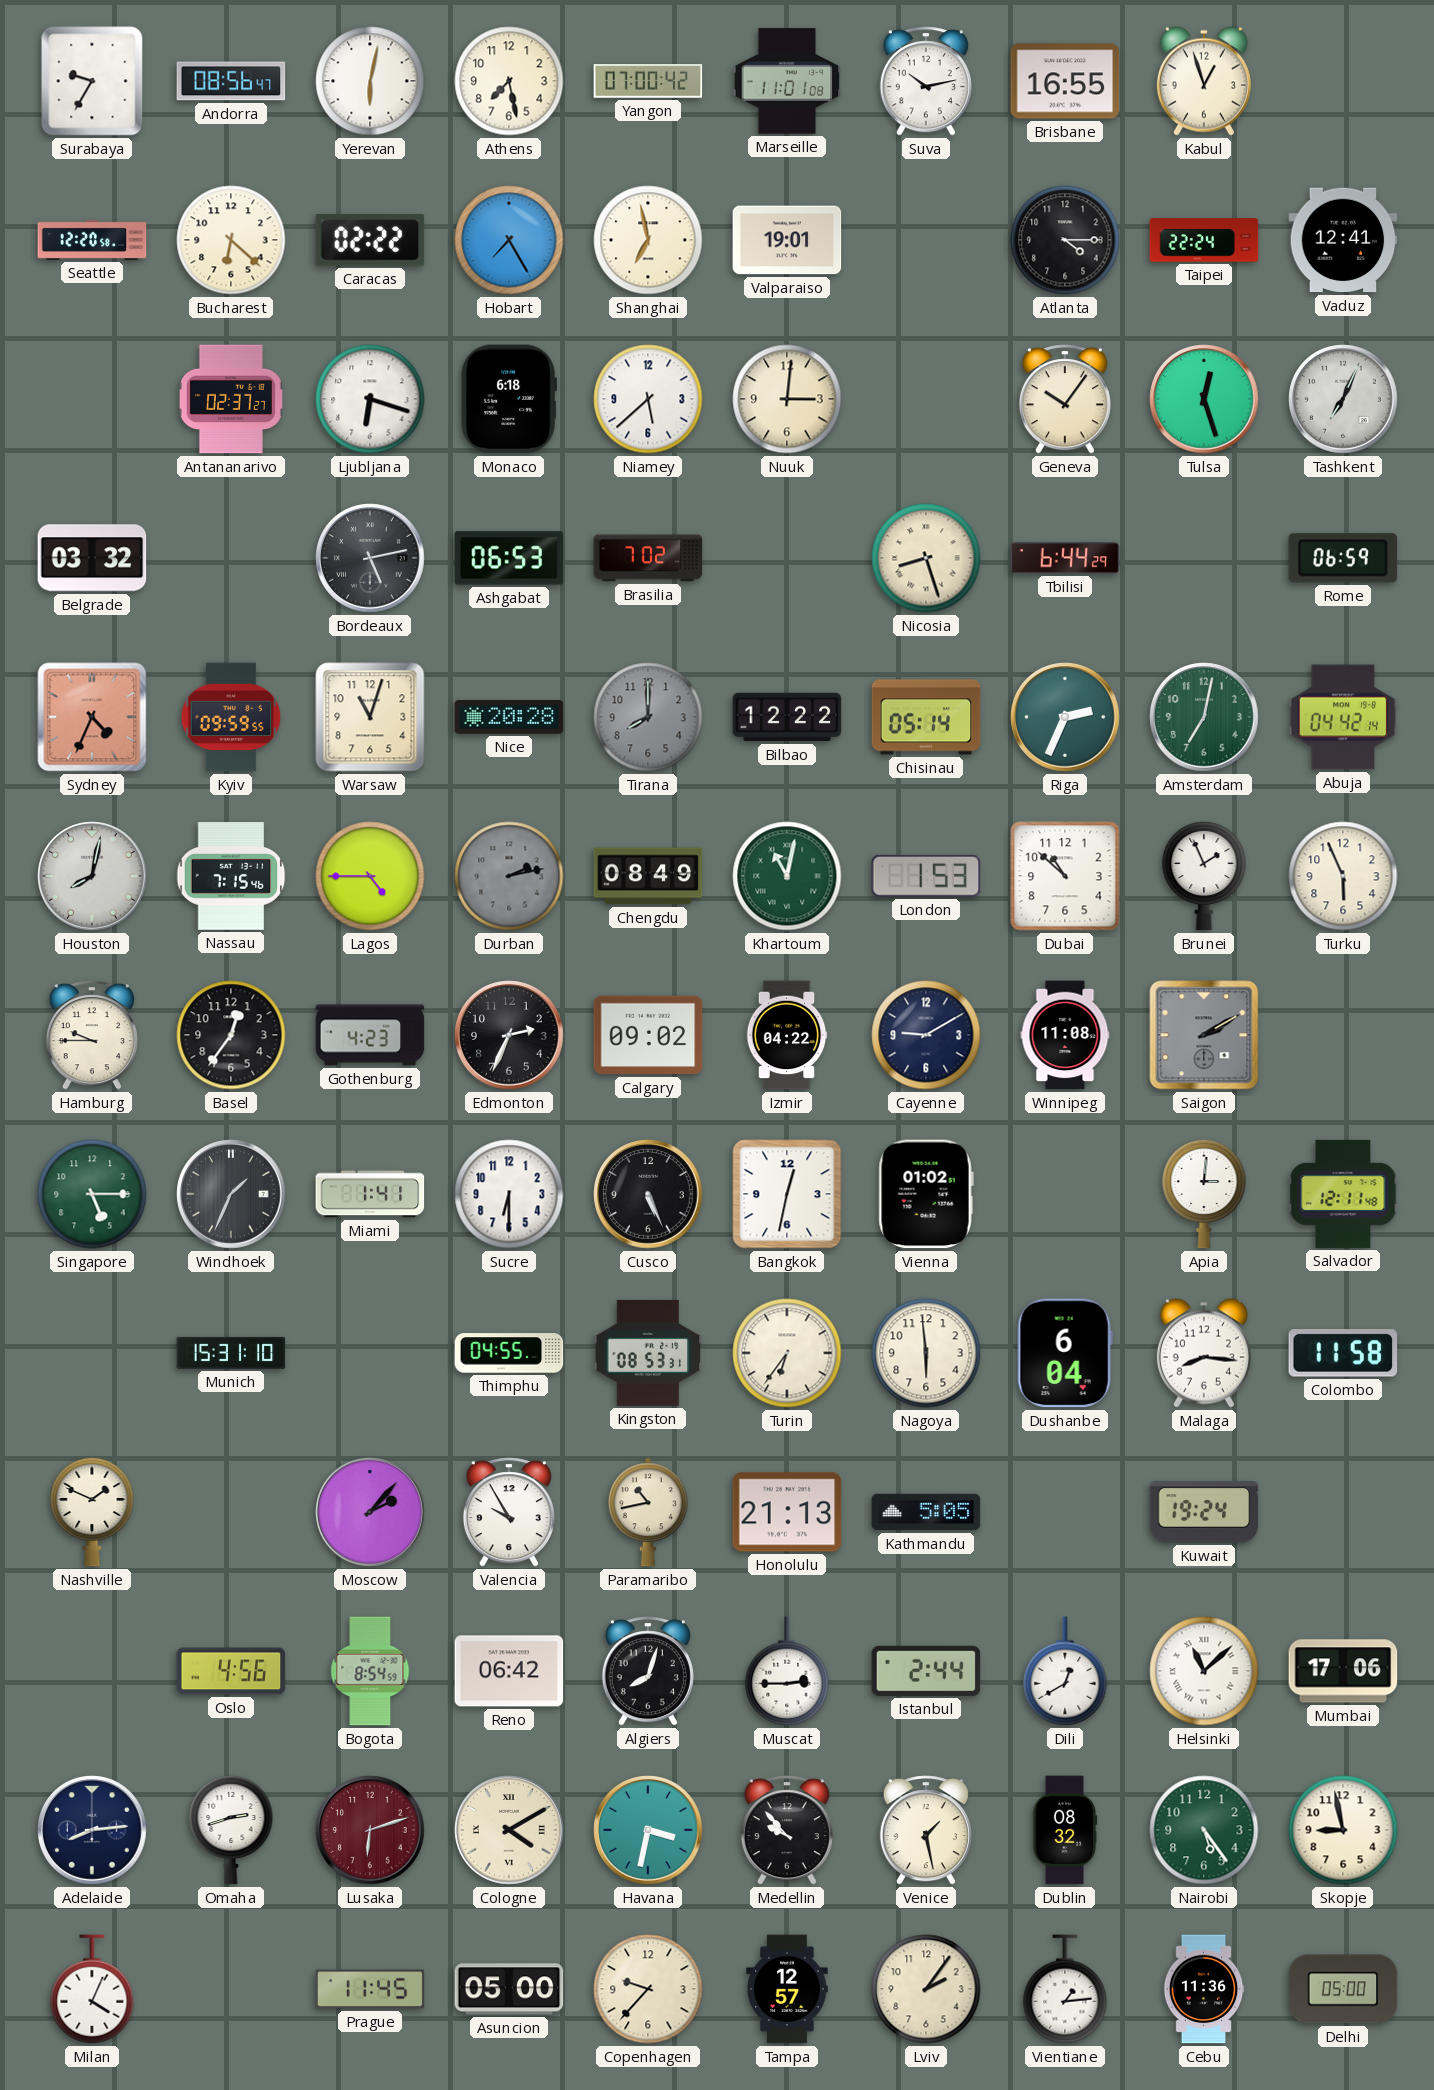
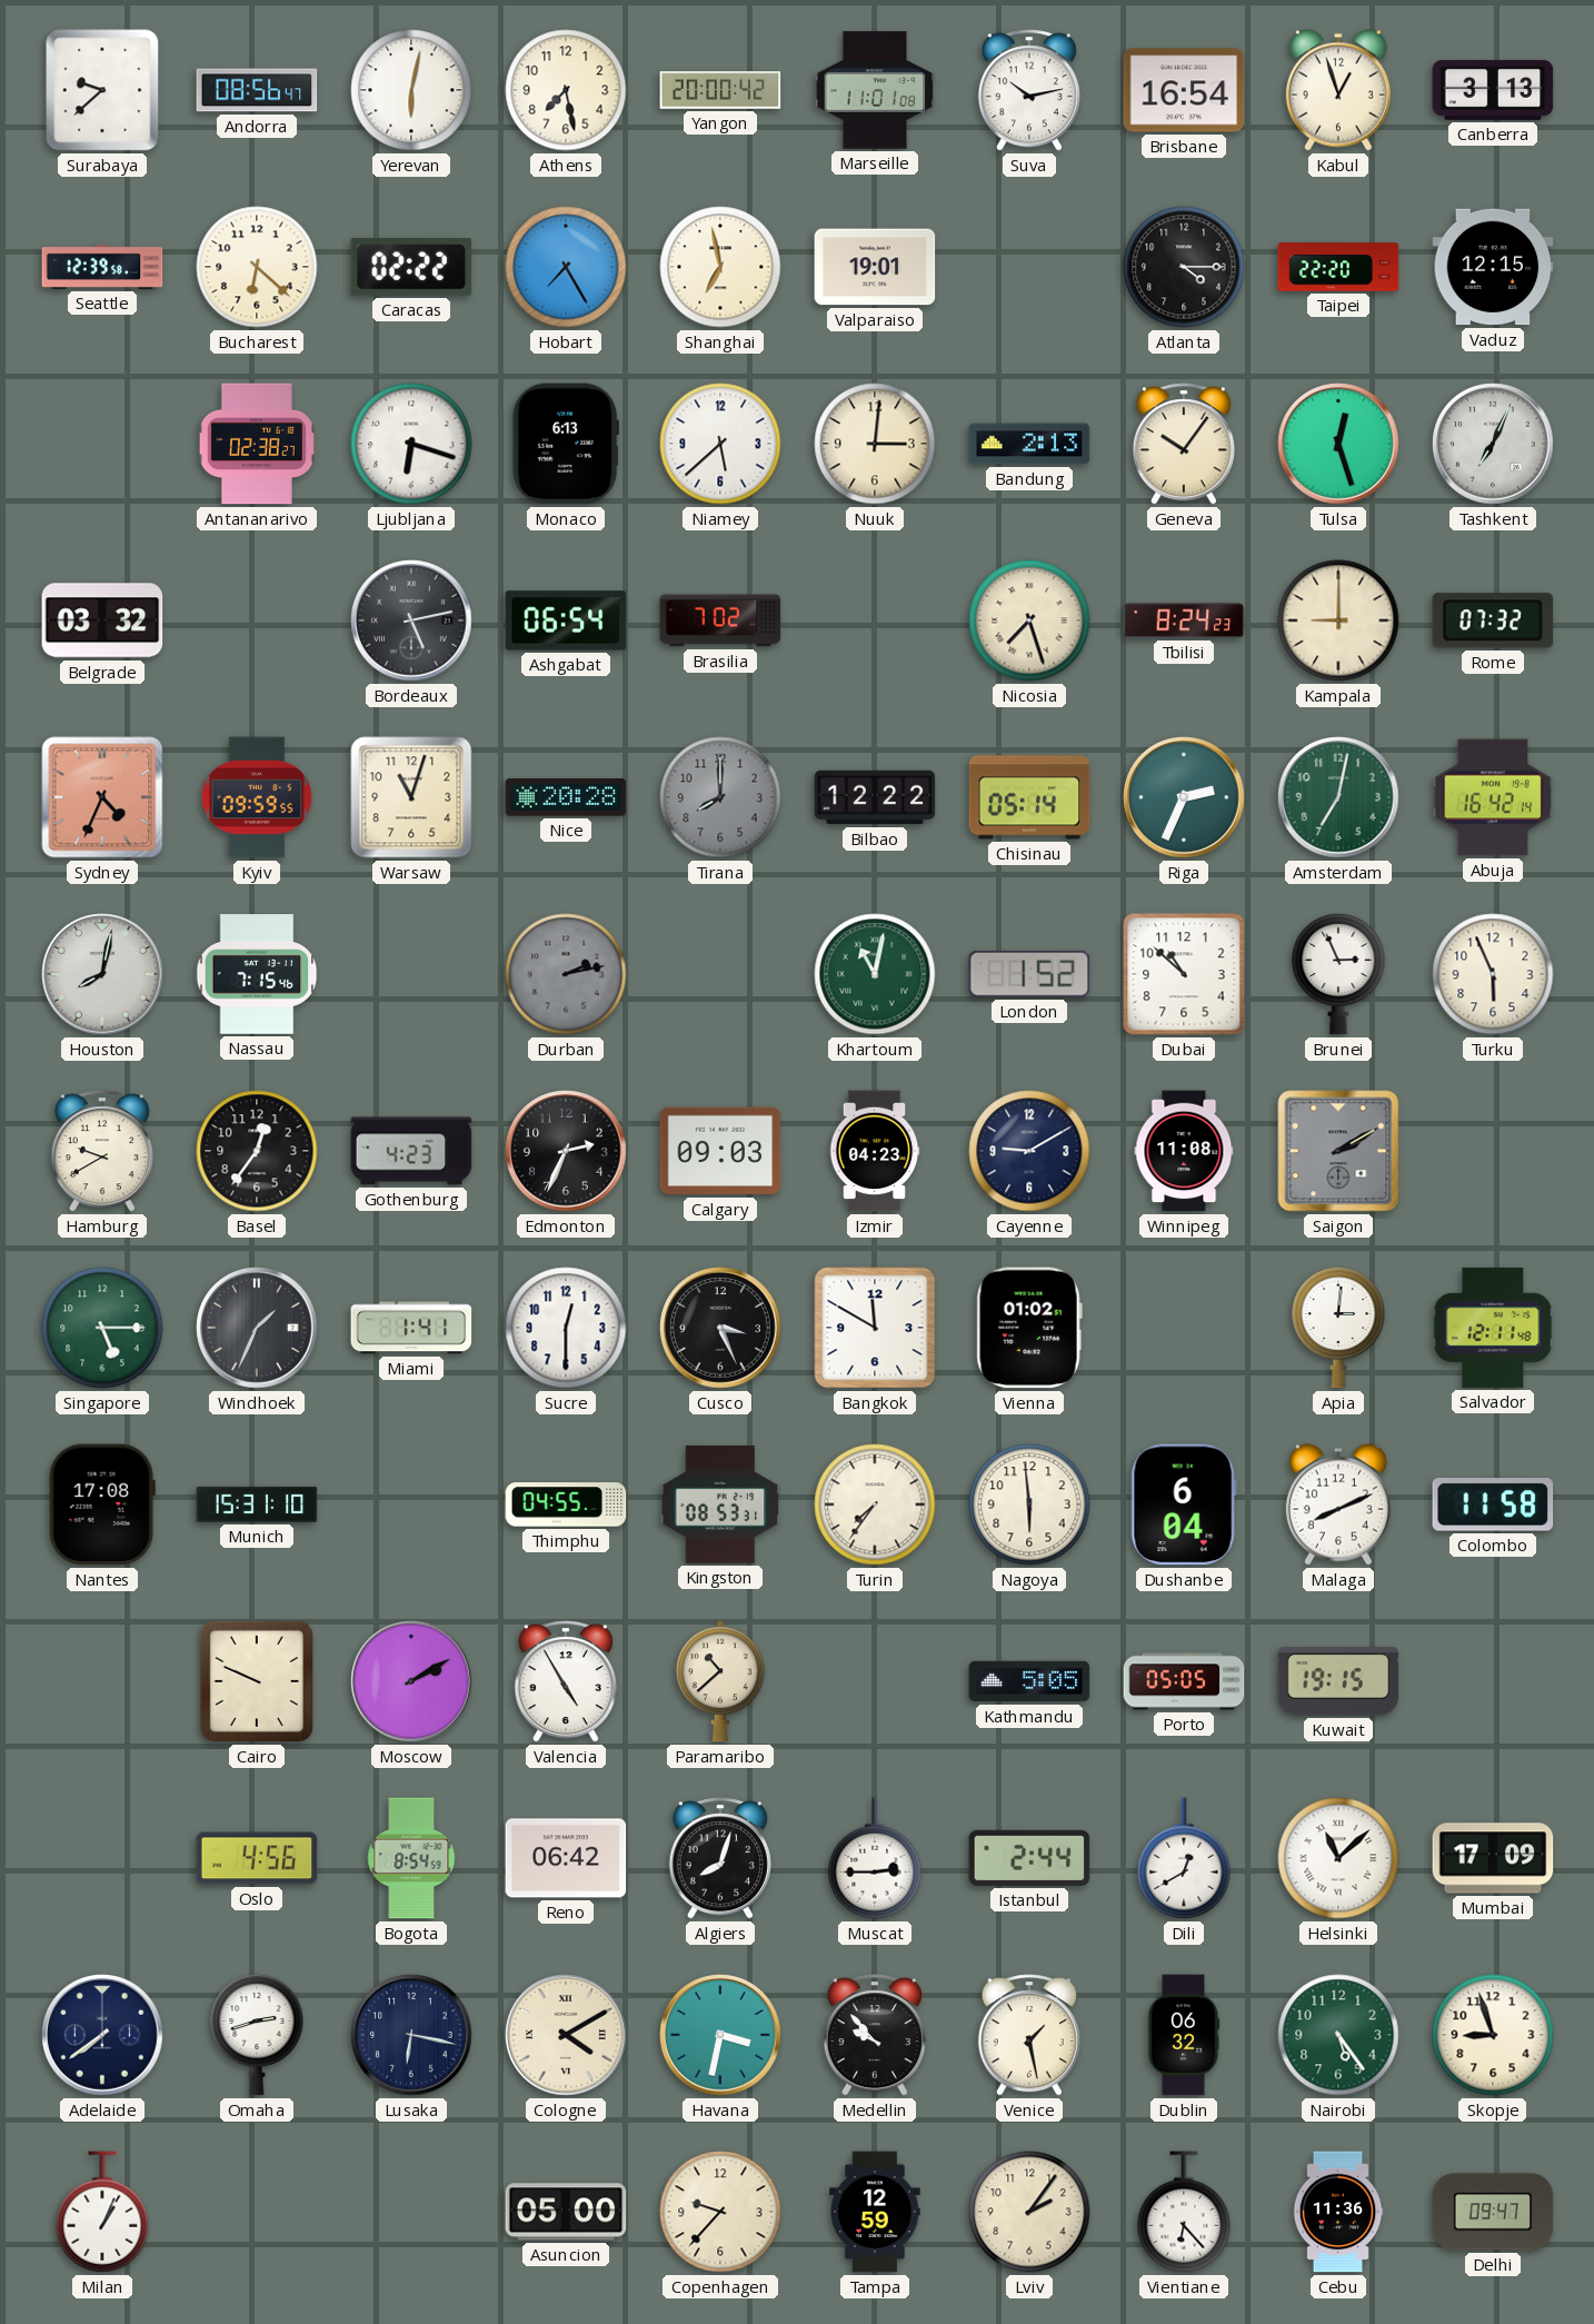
Surabaya: 9:35 -> 9:38 (102, 90)
Yangon: 07:00 -> 20:00 (720, 91)
Brisbane: 16:55 -> 16:54 (1184, 90)
Canberra: none -> 3:13 (1493, 90)
Seattle: 12:20 -> 12:39 (102, 267)
Taipei: 22:24 -> 22:20 (1338, 267)
Vaduz: 12:41 -> 12:15 (1493, 267)
Antananarivo: 02:37 -> 02:38 (257, 444)
Monaco: 6:18 -> 6:13 (566, 444)
Bandung: none -> 2:13 (1029, 444)
Ashgabat: 06:53 -> 06:54 (566, 620)
Nicosia: 8:27 -> 7:27 (1029, 620)
Tbilisi: 6:44 -> 8:24 (1184, 620)
Kampala: none -> 9:00 (1338, 620)
Rome: 06:59 -> 07:32 (1493, 620)
Abuja: 04:42 -> 16:42 (1493, 797)
Lagos: 4:45 -> none (370, 876)
Chengdu: 08:49 -> none (648, 876)
London: 1:53 -> 1:52 (1029, 974)
Brunei: 1:56 -> 2:56 (1338, 974)
Hamburg: 9:45 -> 9:40 (102, 1151)
Calgary: 09:02 -> 09:03 (720, 1151)
Izmir: 04:22 -> 04:23 (875, 1151)
Sucre: 6:30 -> 12:30 (566, 1328)
Cusco: 5:26 -> 3:26 (720, 1328)
Bangkok: 12:32 -> 11:50 (875, 1328)
Nantes: none -> 17:08 (102, 1504)
Turin: 6:36 -> 7:36 (875, 1504)
Malaga: 8:16 -> 8:11 (1338, 1504)
Nashville: 1:49 -> none (92, 1512)
Cairo: none -> 9:49 (257, 1681)
Moscow: 2:07 -> 2:10 (411, 1681)
Valencia: 9:55 -> 4:55 (566, 1681)
Paramaribo: 10:43 -> 10:38 (720, 1681)
Honolulu: 21:13 -> none (787, 1512)
Porto: none -> 05:05 (1184, 1681)
Kuwait: 19:24 -> 19:15 (1338, 1681)
Mumbai: 17:06 -> 17:09 (1493, 1858)
Adelaide: 8:14 -> 7:39 (102, 2035)
Lusaka: 6:12 -> 6:17 (411, 2035)
Lusaka dial: burgundy -> navy (411, 2035)
Dublin: 08:32 -> 06:32 (1184, 2035)
Skopje: 8:58 -> 8:57 (1493, 2035)
Milan: 4:04 -> 1:04 (102, 2212)
Prague: 11:45 -> none (370, 1989)
Tampa: 12:57 -> 12:59 (875, 2212)
Vientiane: 1:14 -> 6:23 (1184, 2212)
Delhi: 05:00 -> 09:47 (1493, 2212)
